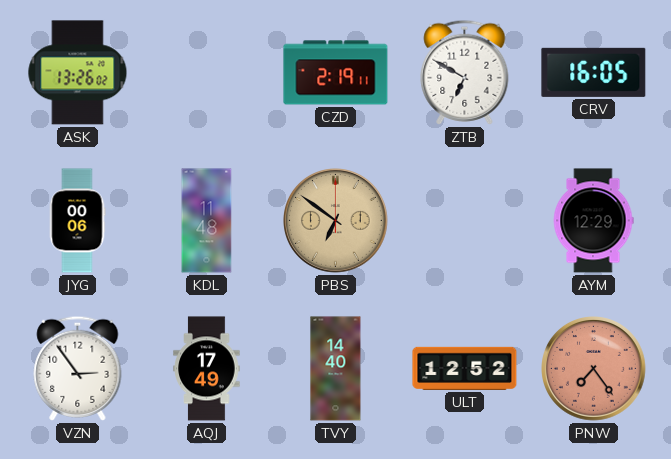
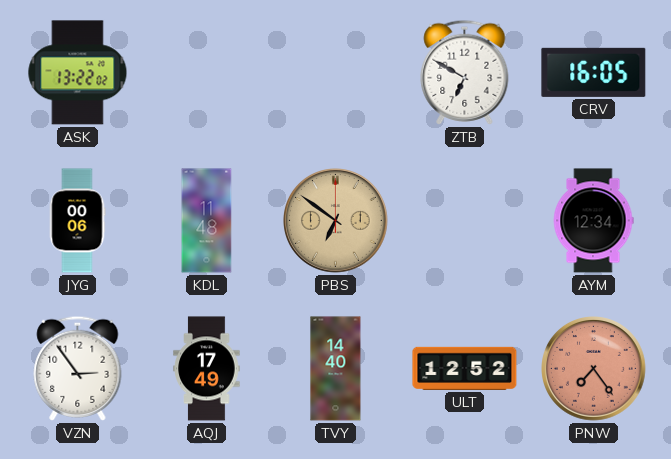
ASK: 13:26 -> 13:22 (78, 73)
CZD: 2:19 -> none (336, 73)
AYM: 12:29 -> 12:34 (593, 221)
